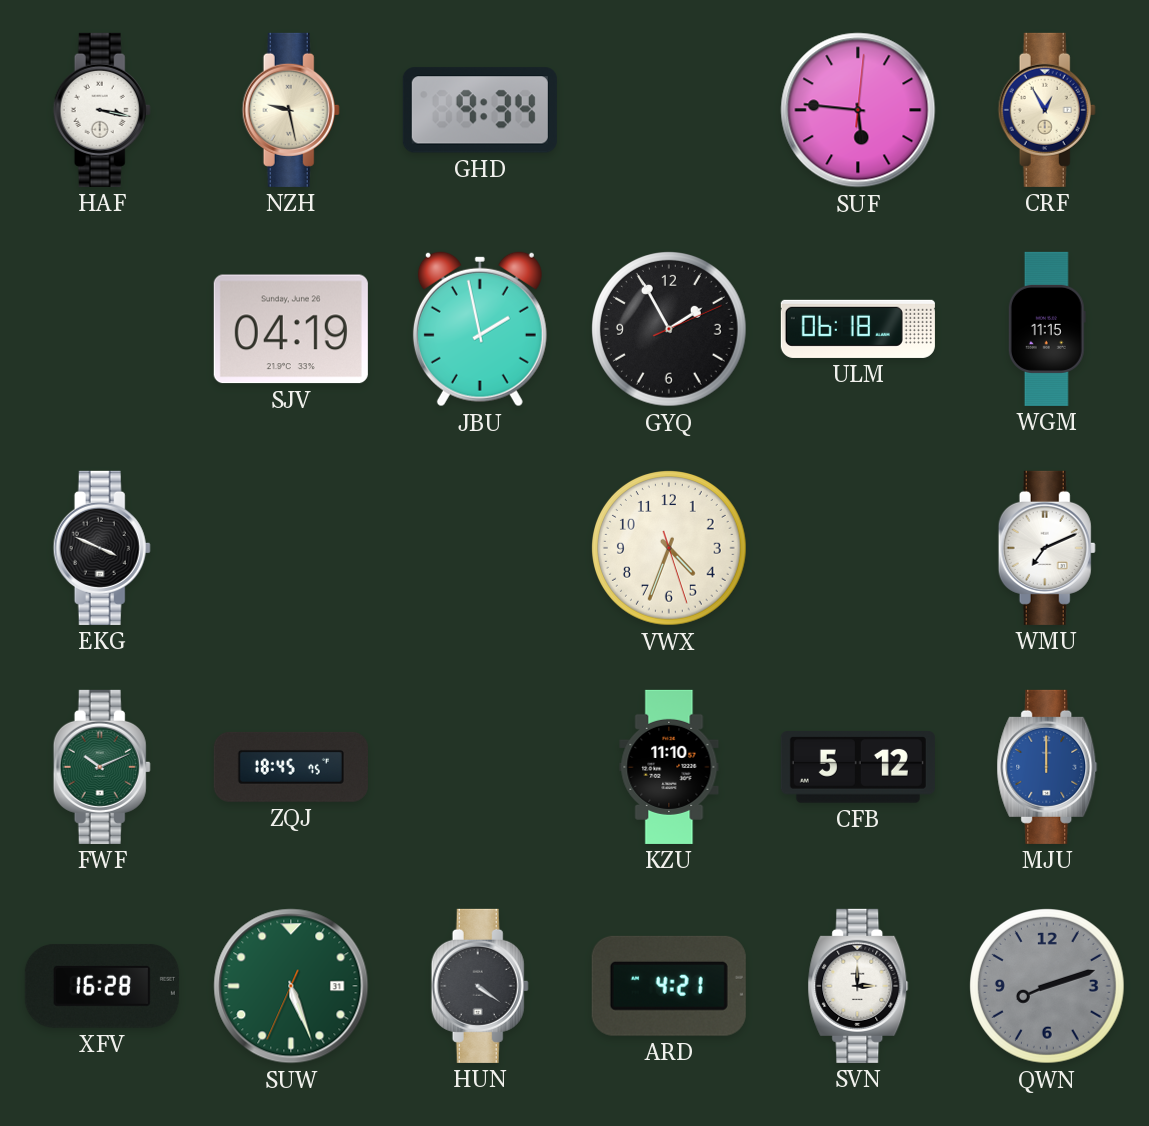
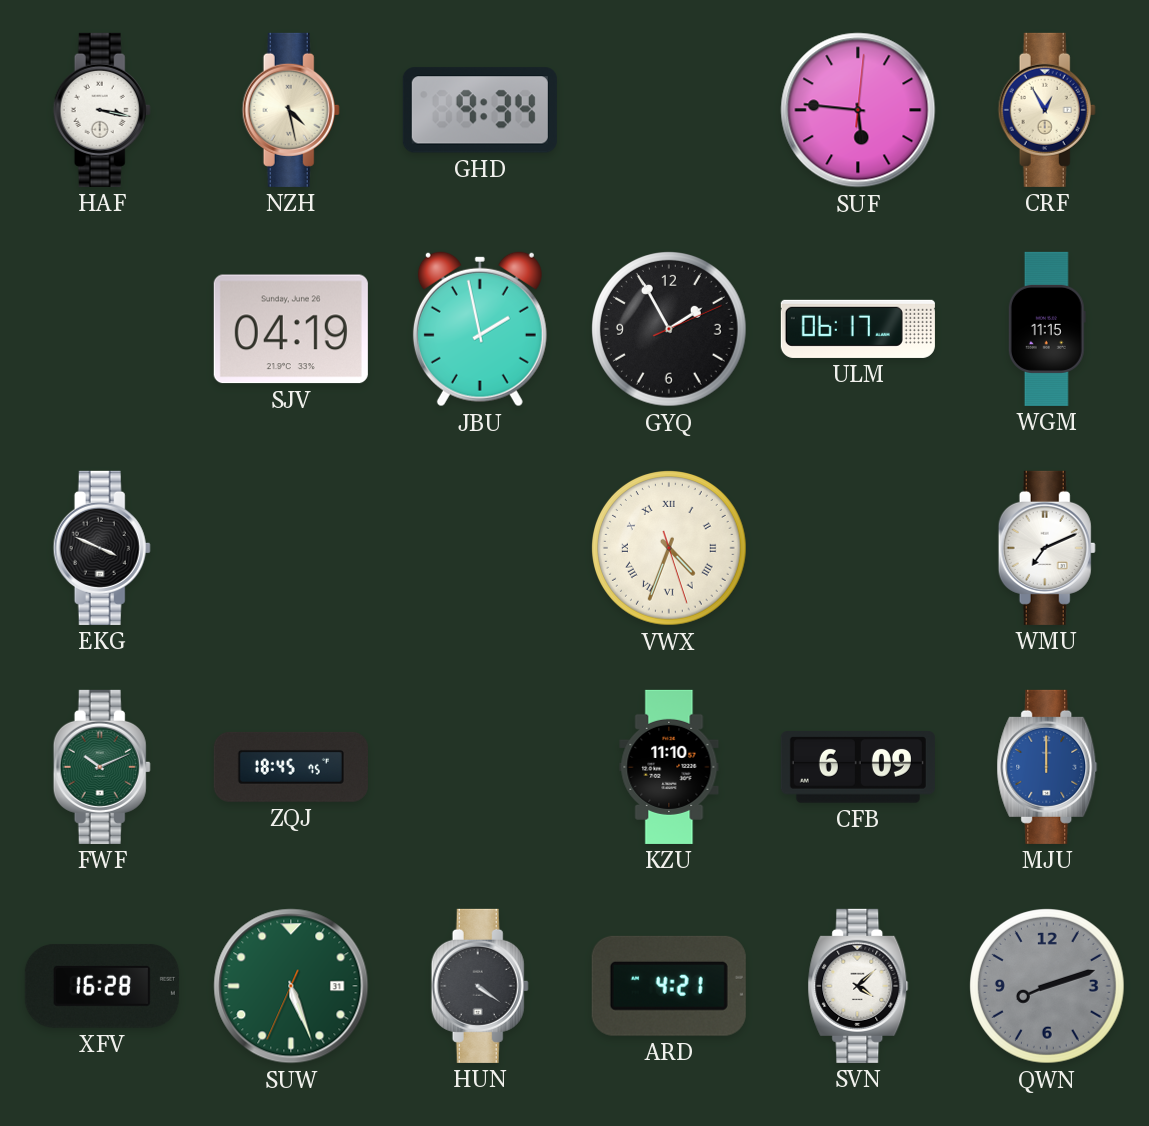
NZH: 9:28 -> 4:28 (291, 110)
ULM: 06:18 -> 06:17 (858, 329)
VWX numerals: Arabic -> Roman (670, 549)
CFB: 5:12 -> 6:09 (858, 767)
SVN: 3:00 -> 4:08 (858, 986)
